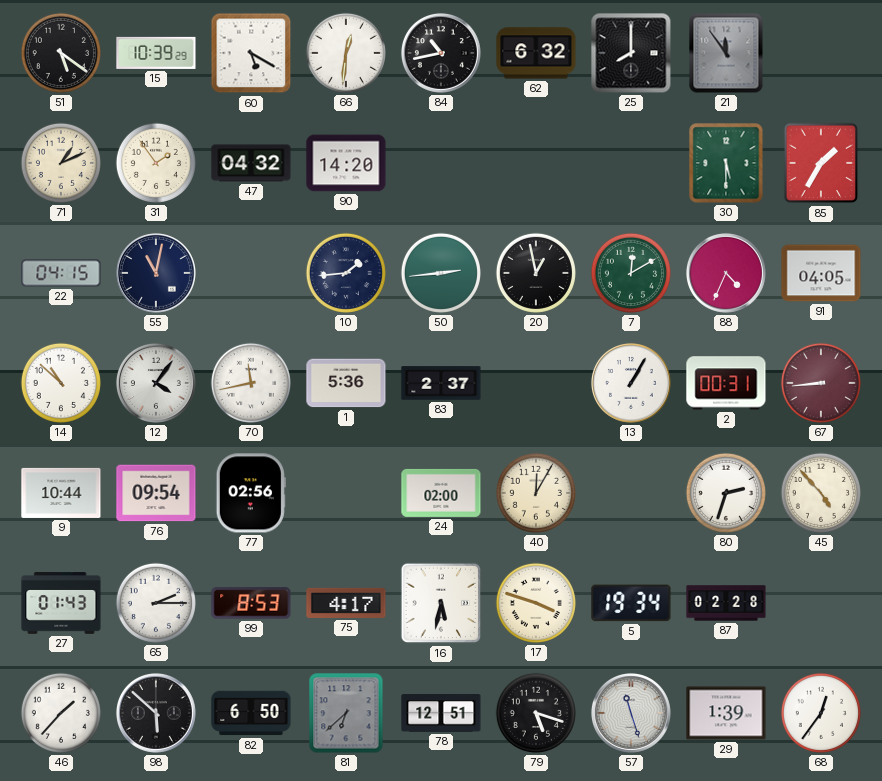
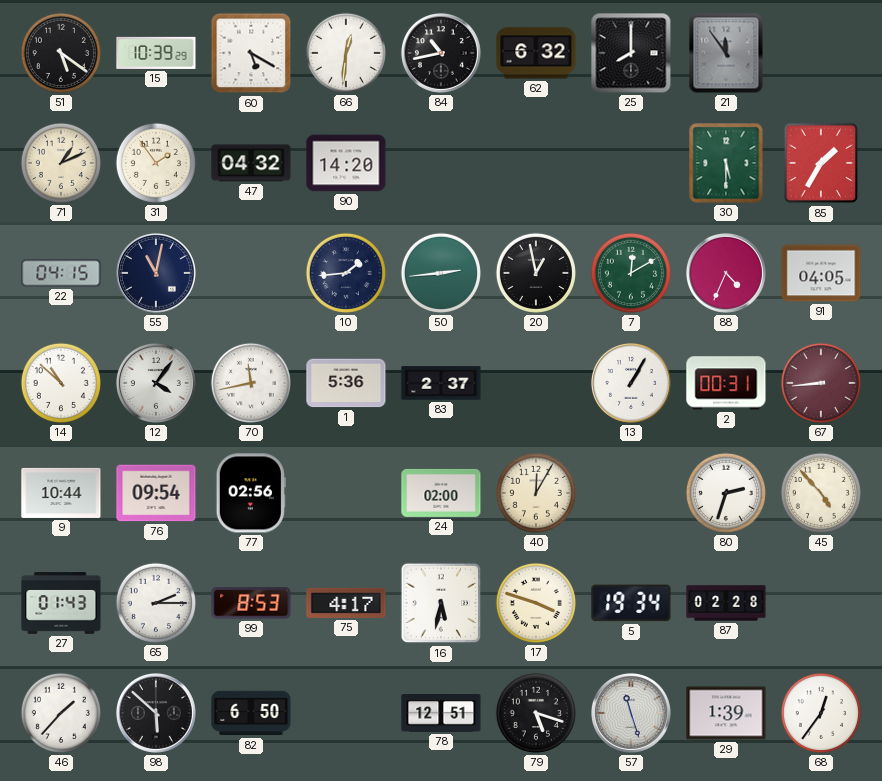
81: 6:38 -> none (346, 713)
